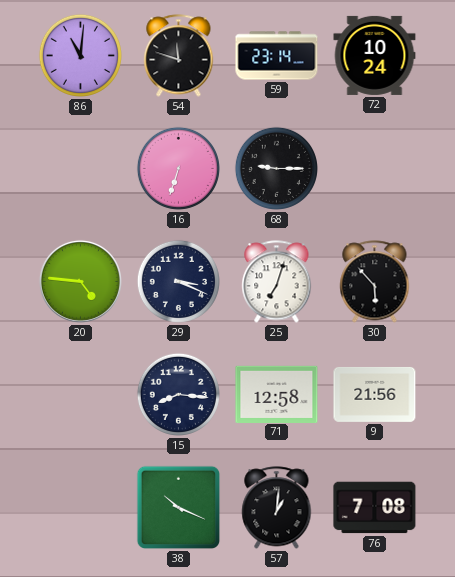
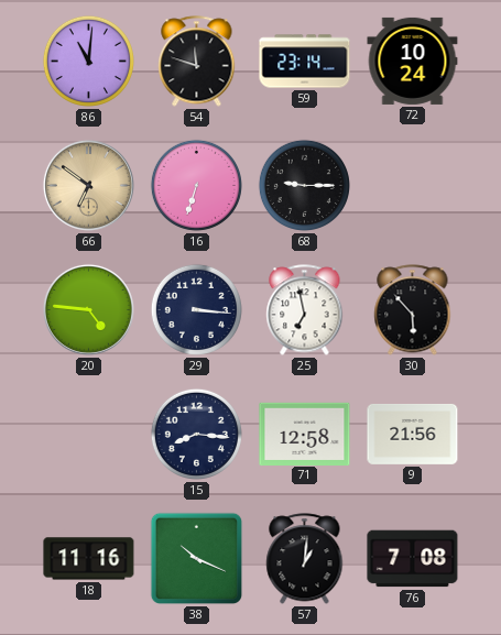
66: none -> 6:51 (88, 185)
29: 3:19 -> 3:16 (196, 309)
25: 7:03 -> 6:58 (305, 310)
18: none -> 11:16 (89, 559)
